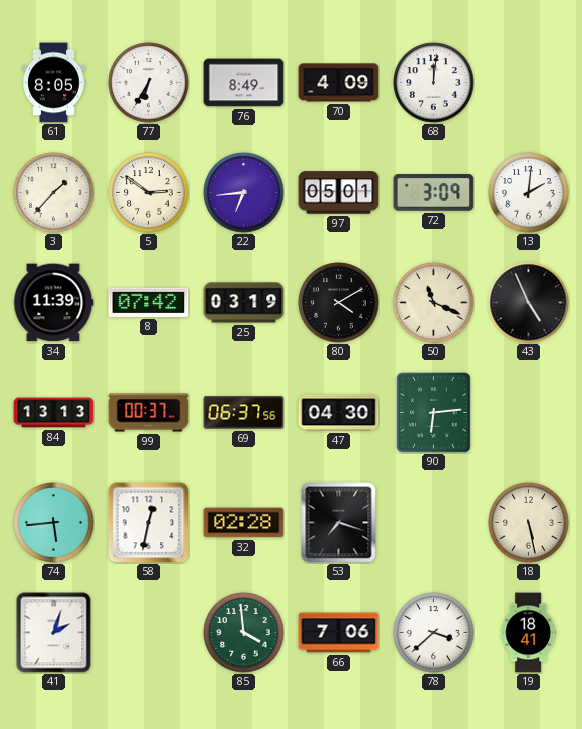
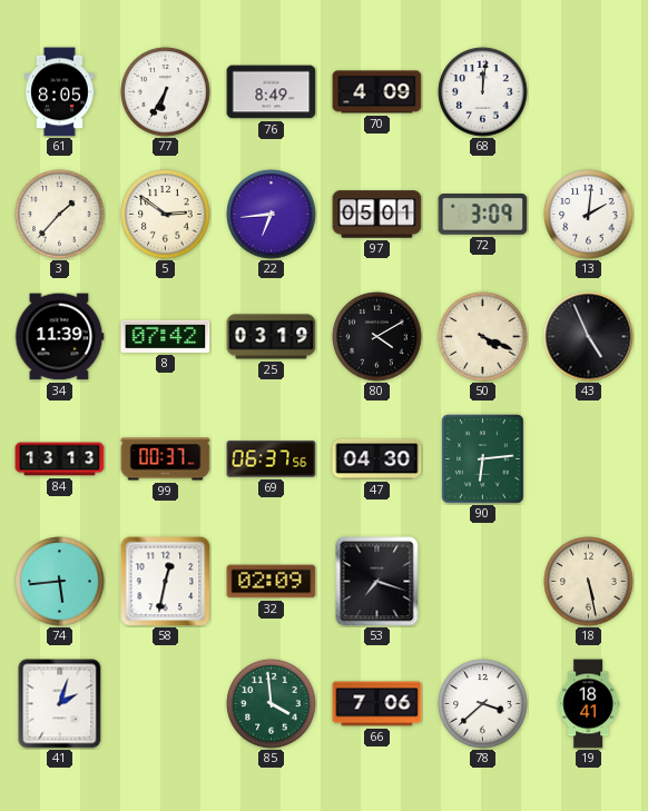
50: 11:19 -> 4:19 (483, 337)
32: 02:28 -> 02:09 (272, 582)
